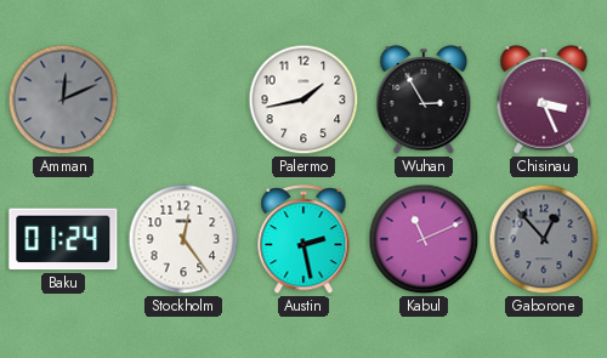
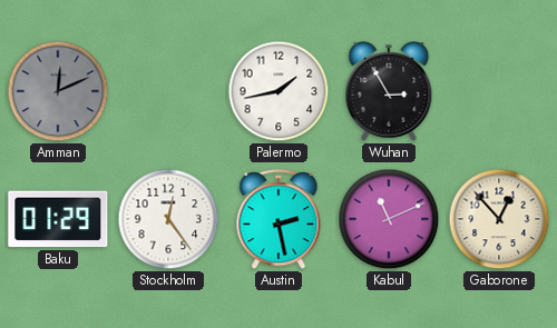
Chisinau: 3:26 -> none (544, 101)
Baku: 01:24 -> 01:29 (58, 219)
Gaborone dial: grey -> cream (499, 219)
